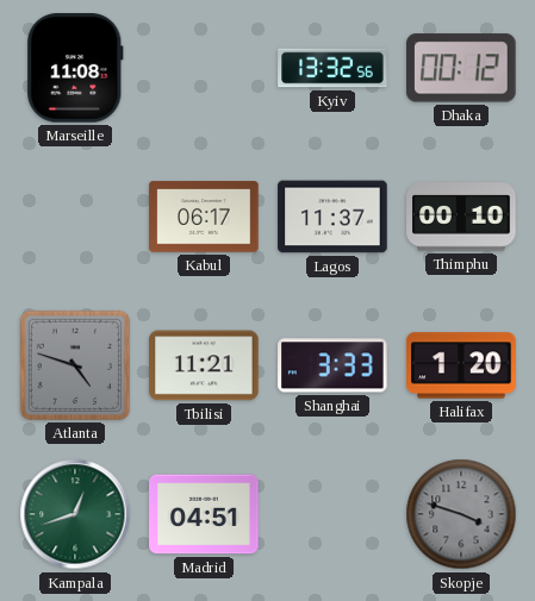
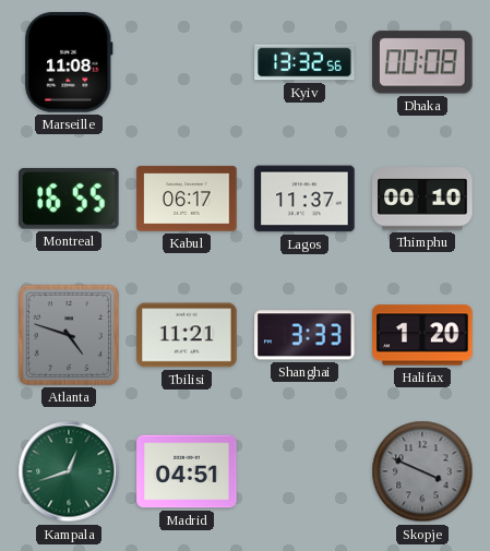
Dhaka: 00:12 -> 00:08 (423, 62)
Montreal: none -> 16:55 (69, 199)
Skopje: 3:48 -> 3:49 (422, 471)
